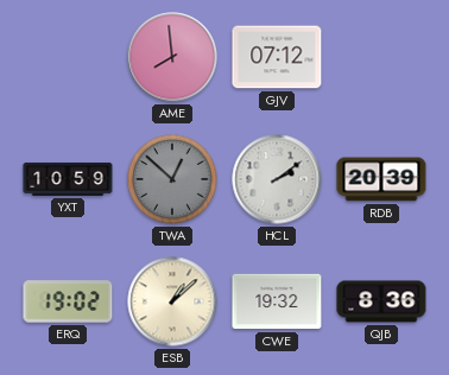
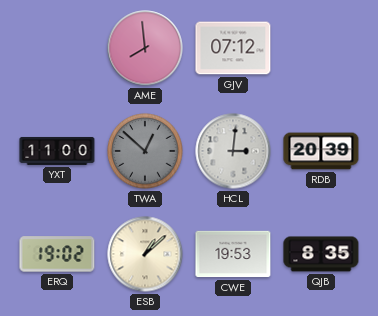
YXT: 10:59 -> 11:00 (57, 151)
HCL: 2:09 -> 3:01 (233, 151)
CWE: 19:32 -> 19:53 (233, 254)
QJB: 8:36 -> 8:35 (321, 254)
